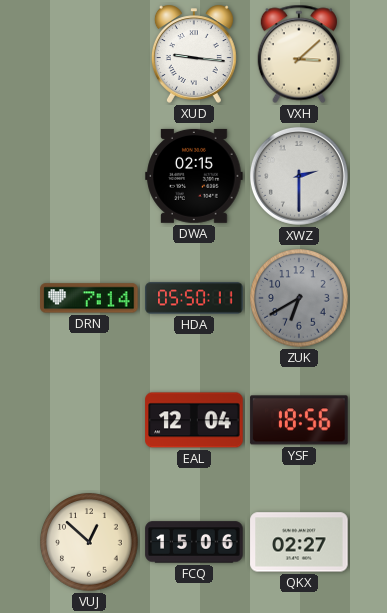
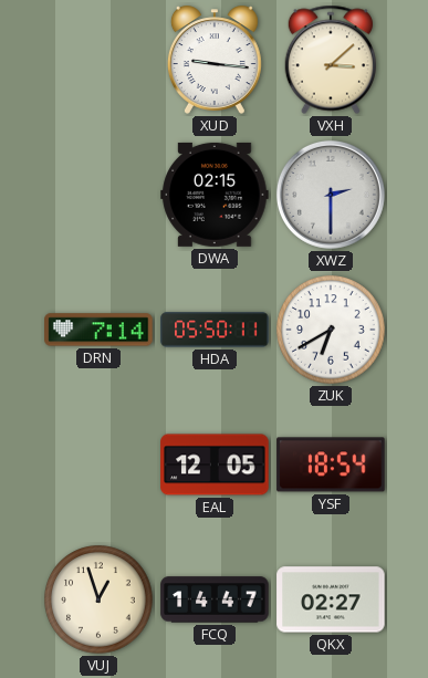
ZUK dial: grey -> white (331, 330)
EAL: 12:04 -> 12:05 (215, 465)
YSF: 18:56 -> 18:54 (331, 465)
VUJ: 12:52 -> 12:57 (98, 599)
FCQ: 15:06 -> 14:47 (215, 599)
